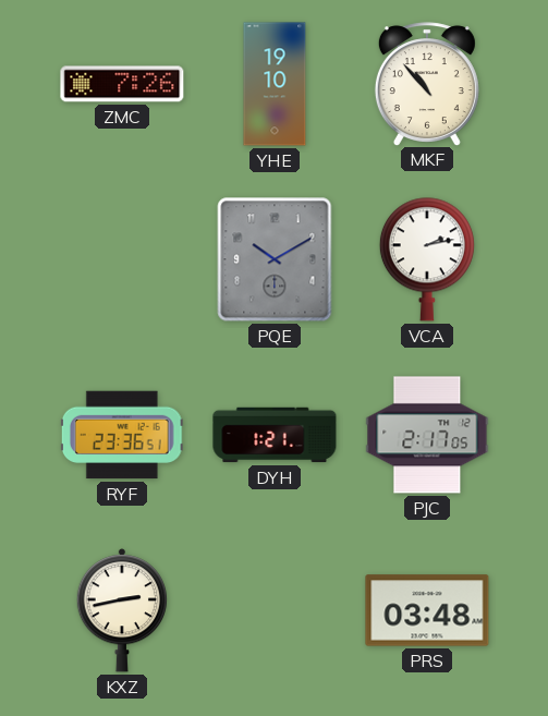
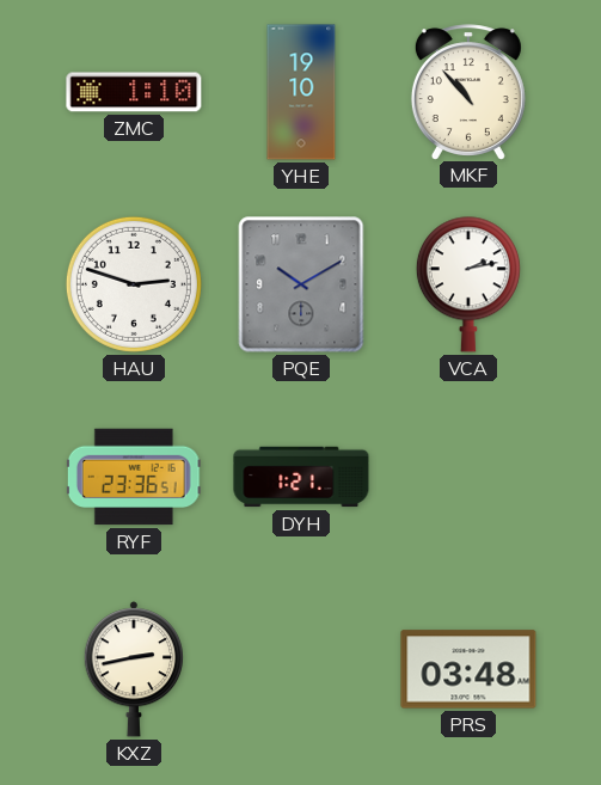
ZMC: 7:26 -> 1:10 (134, 92)
HAU: none -> 2:48 (134, 284)
PJC: 2:17 -> none (427, 435)
